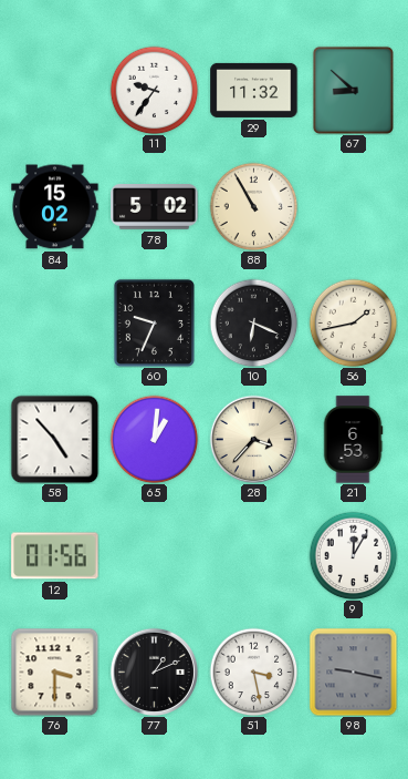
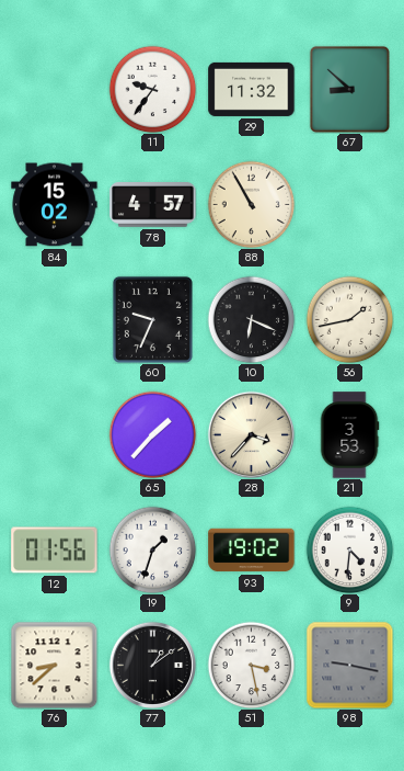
78: 5:02 -> 4:57 (153, 205)
58: 4:53 -> none (54, 439)
65: 1:01 -> 1:37 (152, 434)
21: 6:53 -> 3:53 (349, 435)
19: none -> 1:33 (152, 549)
93: none -> 19:02 (252, 551)
9: 12:05 -> 4:31 (349, 549)
76: 3:30 -> 8:38 (54, 665)
77: 1:11 -> 1:09 (152, 665)
